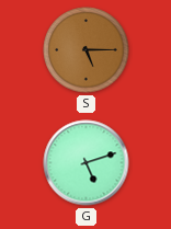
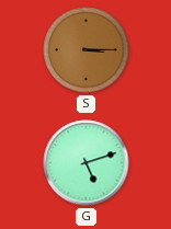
S: 5:15 -> 3:15 (87, 50)
